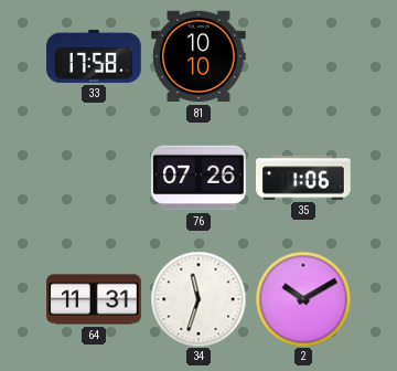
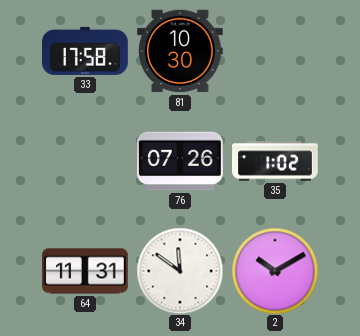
81: 10:10 -> 10:30 (181, 51)
35: 1:06 -> 1:02 (276, 161)
34: 11:33 -> 11:51 (180, 271)
